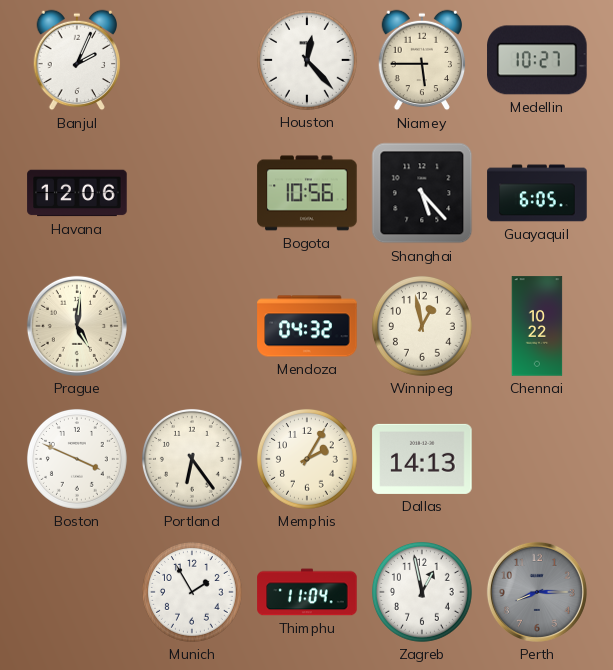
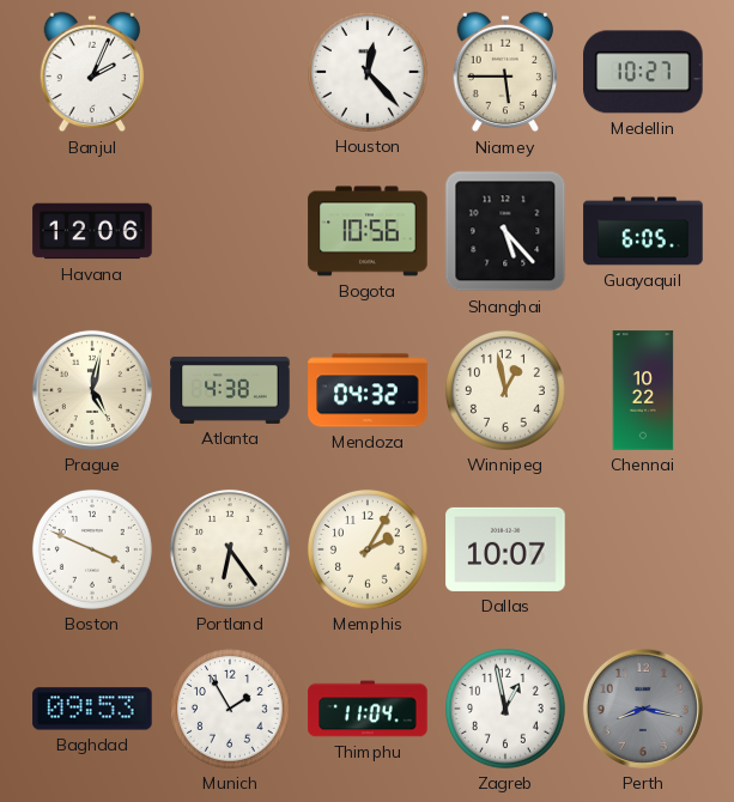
Prague: 5:01 -> 5:02 (92, 390)
Atlanta: none -> 4:38 (230, 390)
Dallas: 14:13 -> 10:07 (505, 549)
Baghdad: none -> 09:53 (92, 709)
Perth: 8:15 -> 8:17 (643, 709)
